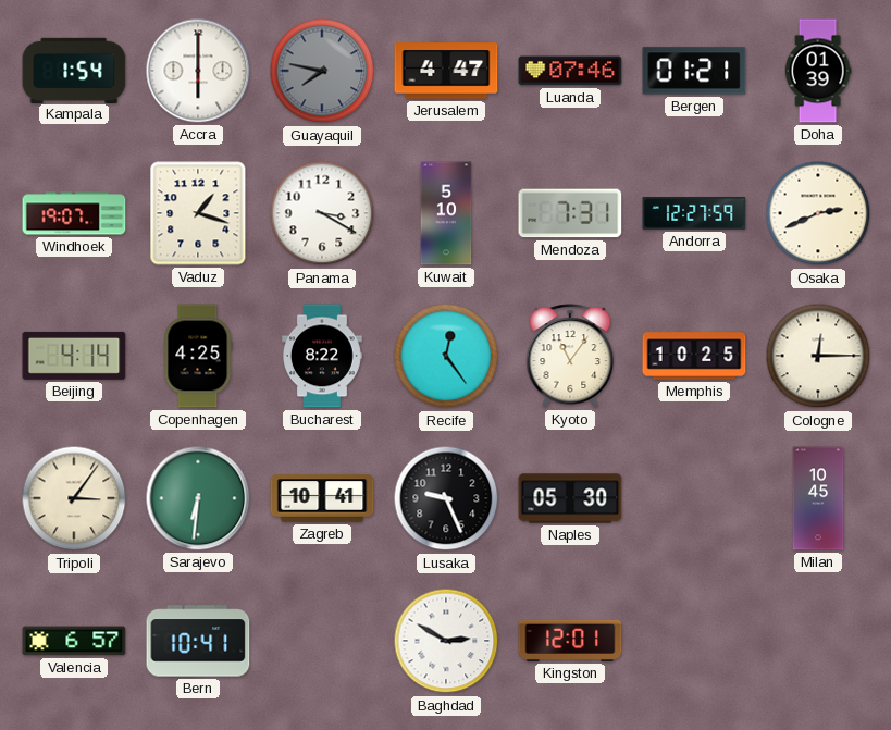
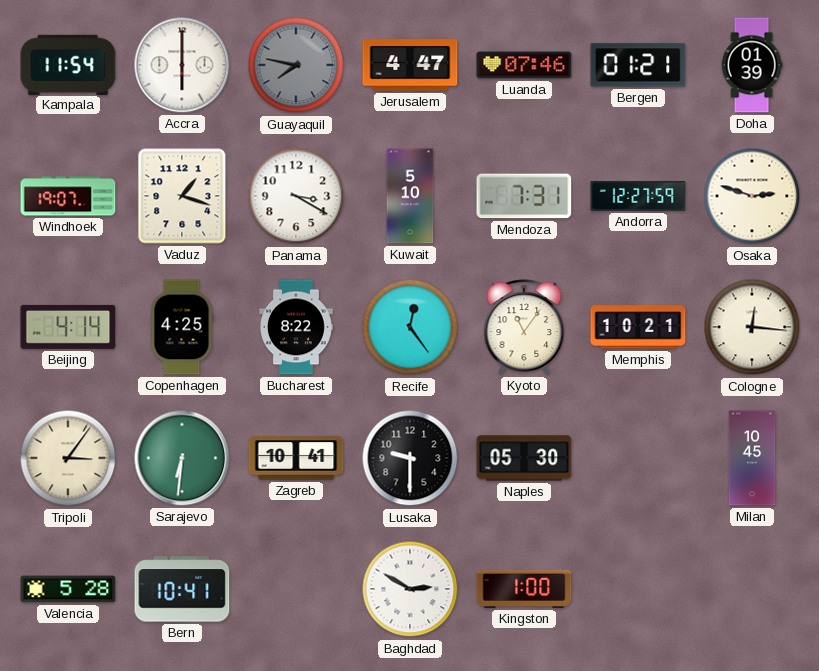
Kampala: 1:54 -> 11:54 (68, 64)
Osaka: 2:41 -> 2:48 (752, 196)
Memphis: 10:25 -> 10:21 (638, 327)
Cologne: 12:15 -> 12:16 (752, 327)
Lusaka: 9:26 -> 9:30 (410, 458)
Valencia: 6:57 -> 5:28 (68, 589)
Kingston: 12:01 -> 1:00 (524, 589)
